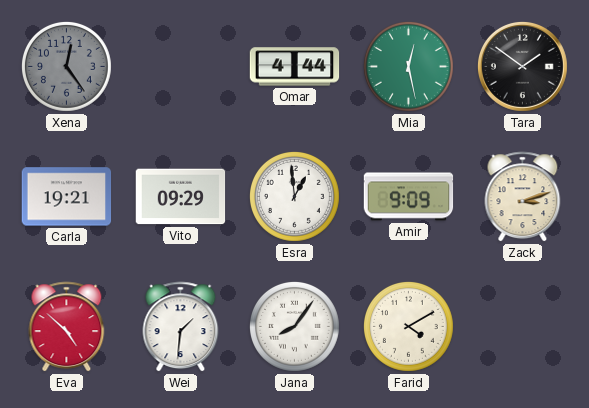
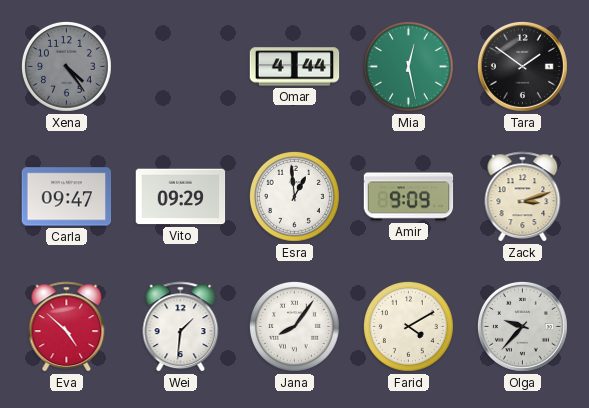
Xena: 12:24 -> 4:24 (66, 66)
Carla: 19:21 -> 09:47 (67, 197)
Olga: none -> 9:37 (522, 326)
